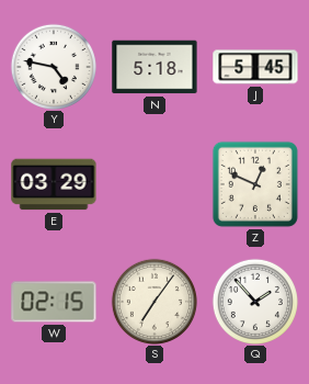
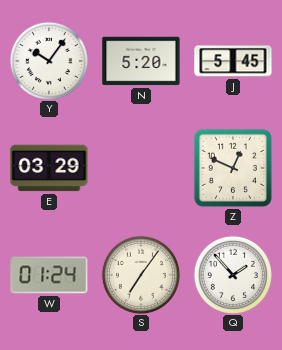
Y: 4:47 -> 10:06 (48, 60)
N: 5:18 -> 5:20 (141, 61)
W: 02:15 -> 01:24 (49, 275)
